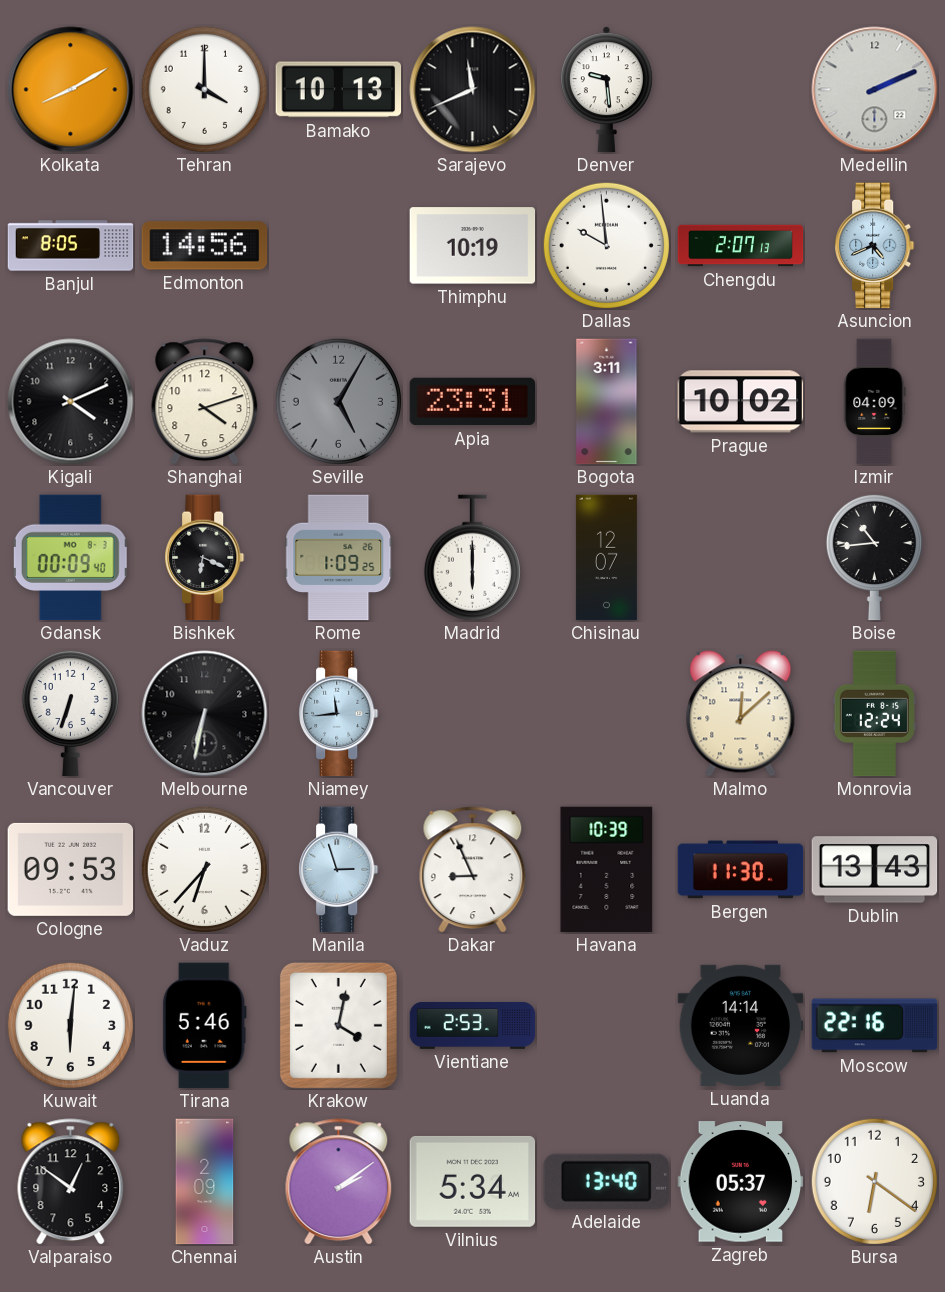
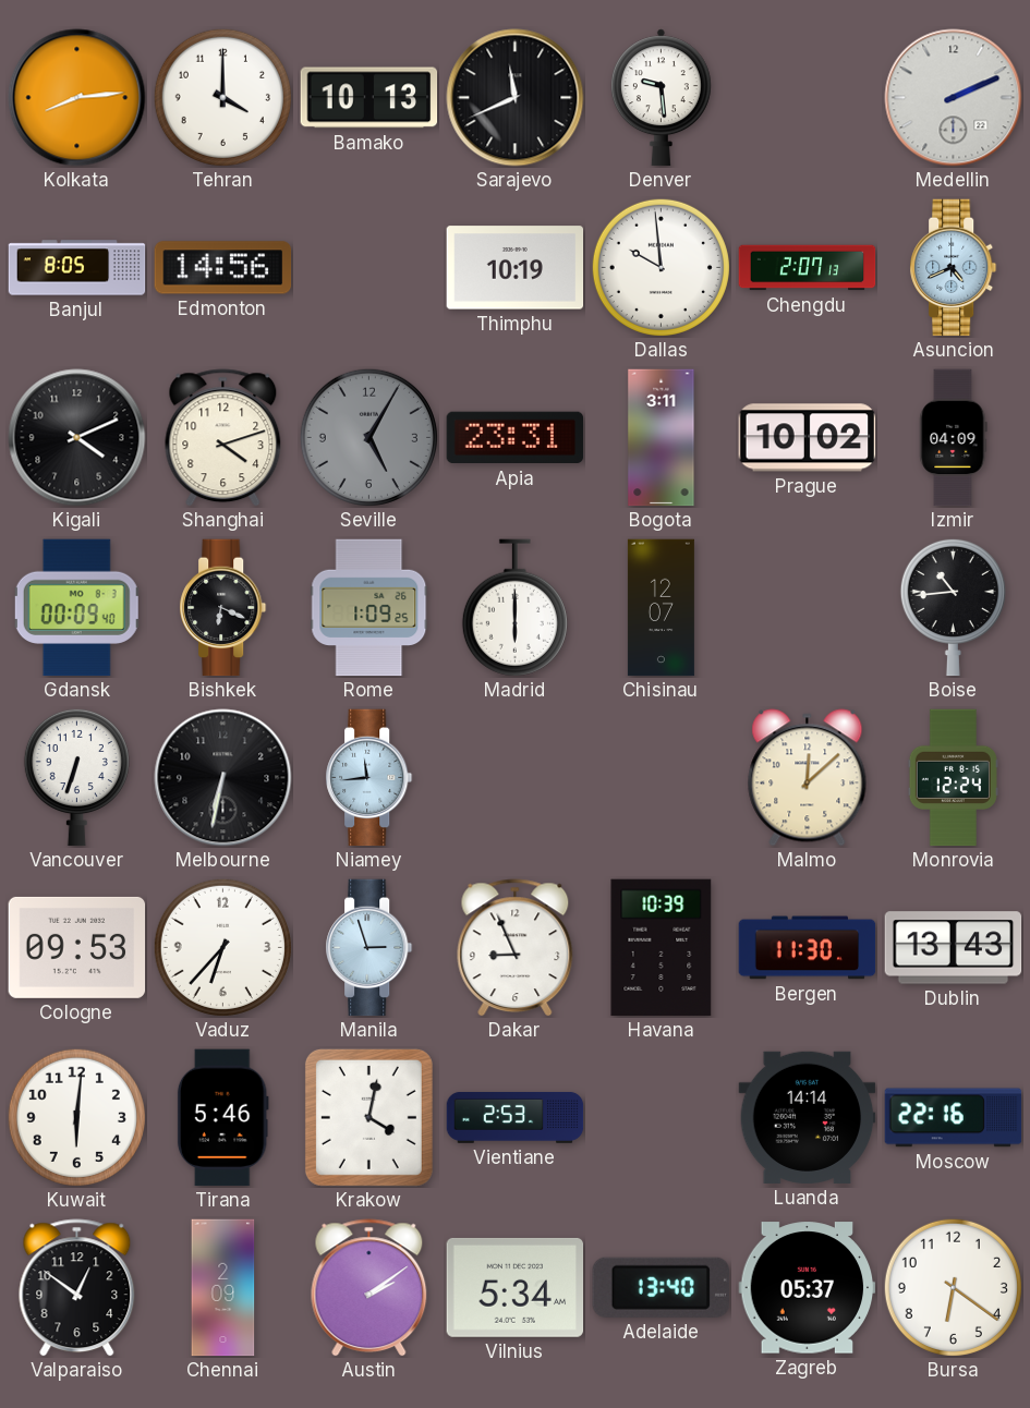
Kolkata: 8:10 -> 8:14 (77, 98)
